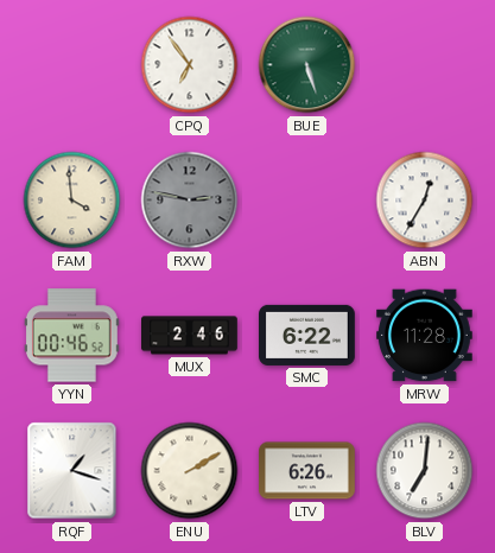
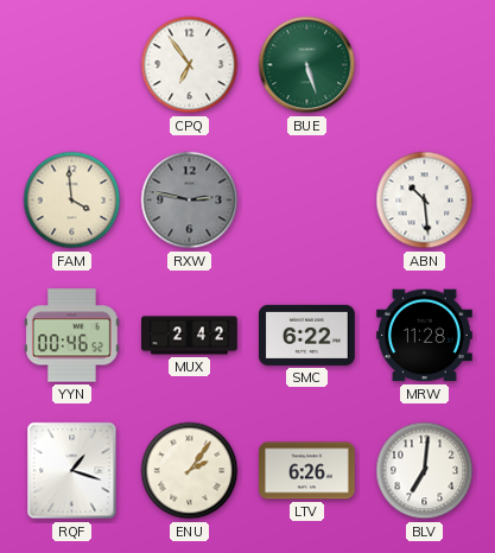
ABN: 12:35 -> 10:29 (425, 201)
MUX: 2:46 -> 2:42 (190, 336)
ENU: 2:10 -> 2:06 (190, 471)
